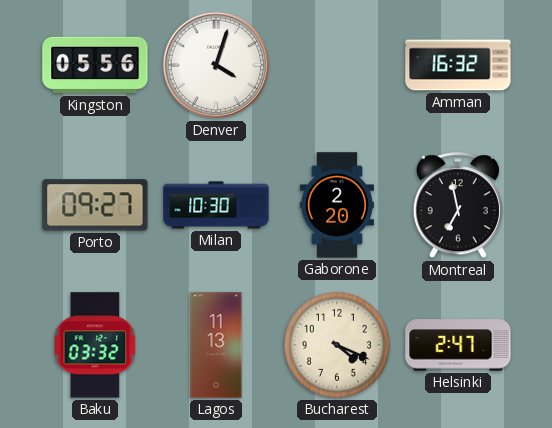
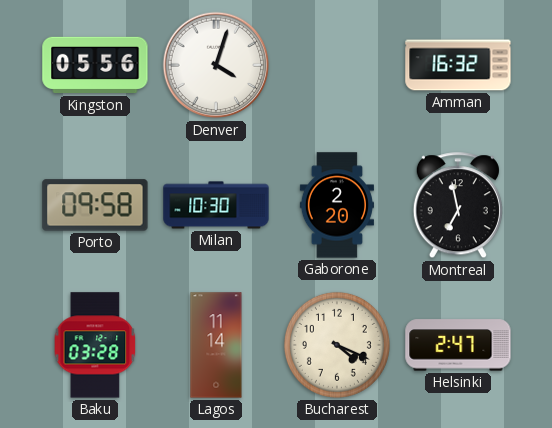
Porto: 09:27 -> 09:58 (95, 205)
Baku: 03:32 -> 03:28 (95, 345)
Lagos: 11:13 -> 11:14 (216, 345)
